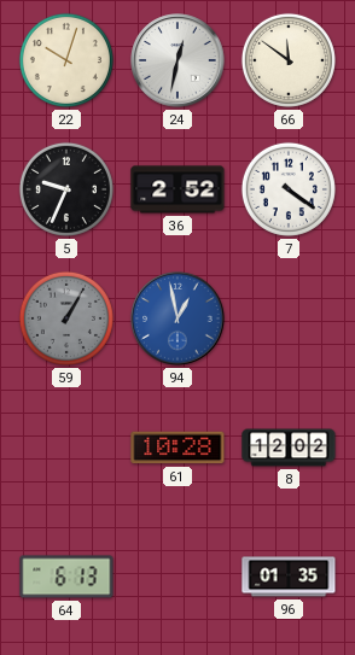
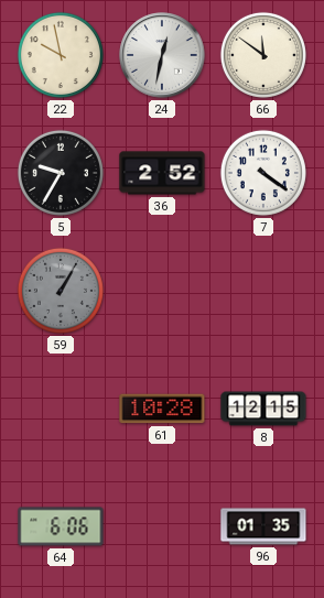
22: 10:03 -> 9:58 (61, 55)
5: 9:34 -> 9:35 (61, 173)
94: 12:58 -> none (177, 318)
8: 12:02 -> 12:15 (263, 409)
64: 6:13 -> 6:06 (61, 526)
